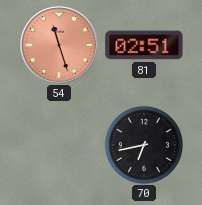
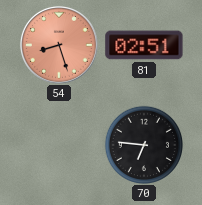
54: 11:27 -> 8:27 (59, 45)
70: 6:43 -> 6:46 (143, 144)
